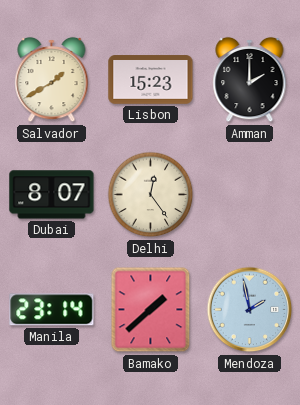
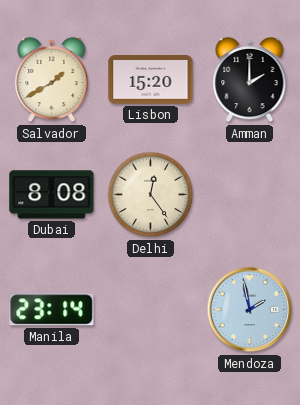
Lisbon: 15:23 -> 15:20 (151, 80)
Dubai: 8:07 -> 8:08 (52, 195)
Bamako: 1:38 -> none (151, 310)
